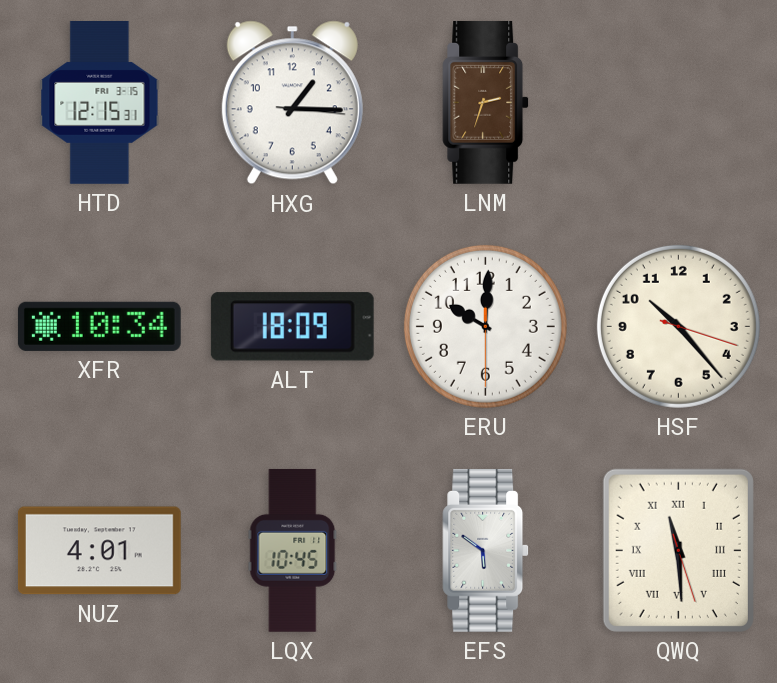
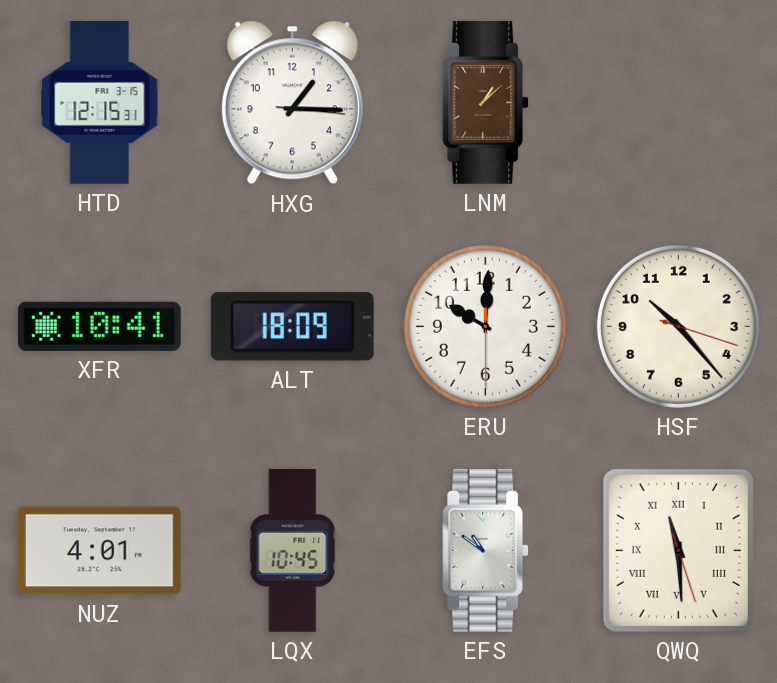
LNM: 2:33 -> 1:08 (486, 102)
XFR: 10:34 -> 10:41 (99, 326)
EFS: 5:51 -> 10:51 (486, 550)
